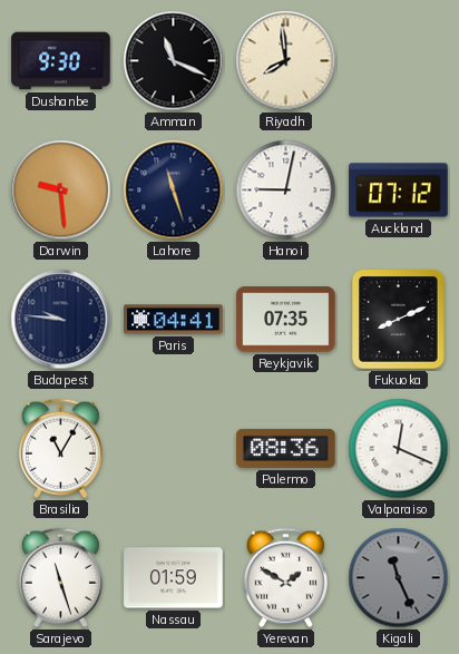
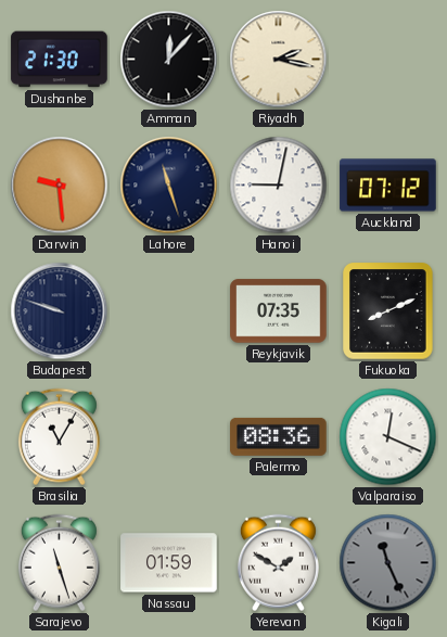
Dushanbe: 9:30 -> 21:30 (60, 60)
Amman: 11:19 -> 12:07 (169, 60)
Riyadh: 7:59 -> 2:17 (279, 60)
Budapest: 9:46 -> 9:48 (60, 311)
Paris: 04:41 -> none (174, 320)
